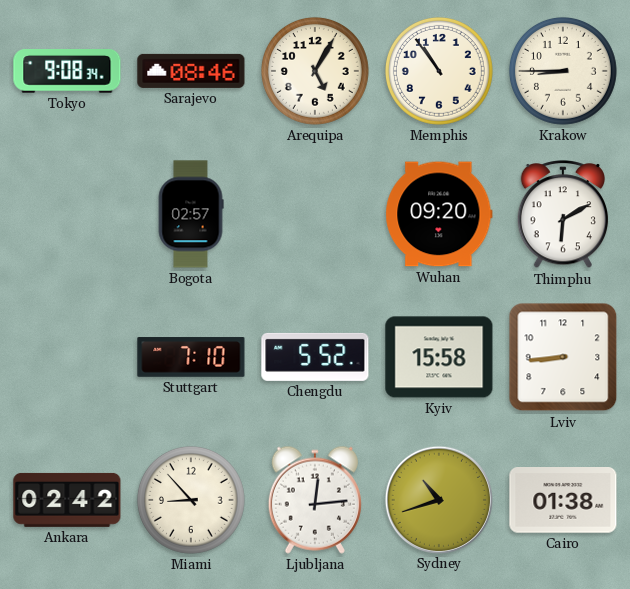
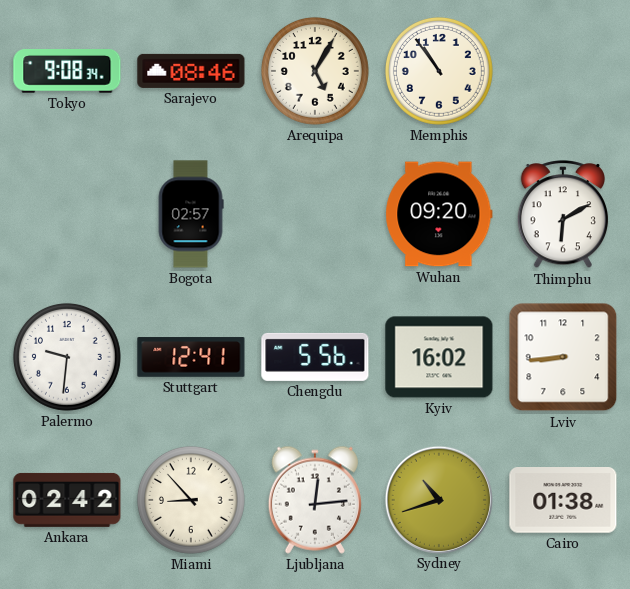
Krakow: 8:45 -> none (563, 71)
Palermo: none -> 9:31 (67, 357)
Stuttgart: 7:10 -> 12:41 (191, 357)
Chengdu: 5:52 -> 5:56 (315, 357)
Kyiv: 15:58 -> 16:02 (439, 357)
